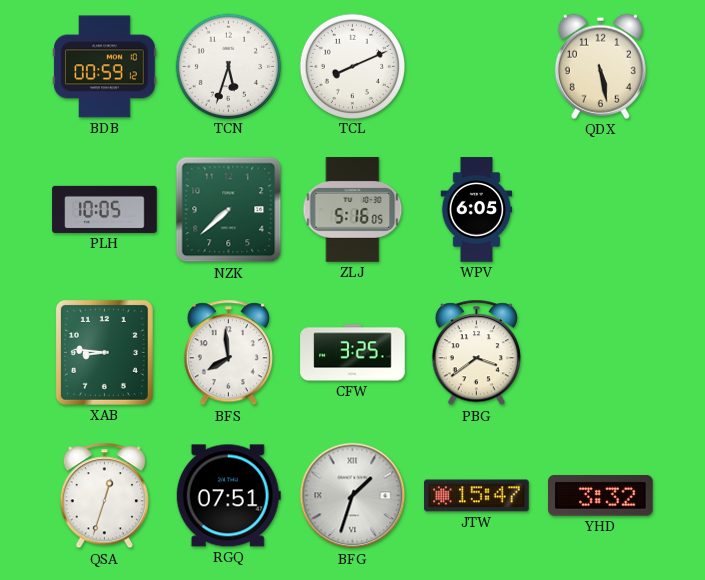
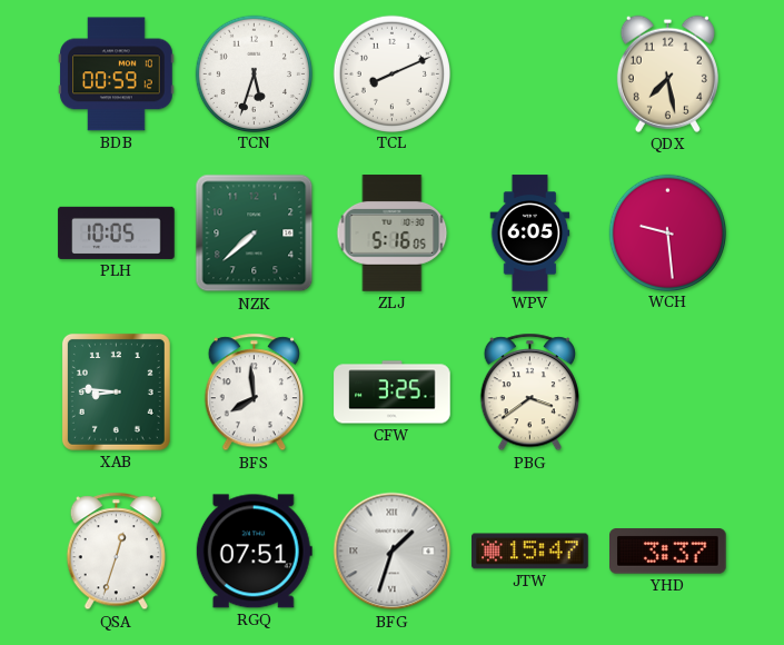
QDX: 5:28 -> 7:28 (667, 73)
WCH: none -> 9:29 (667, 232)
YHD: 3:32 -> 3:37 (668, 552)
